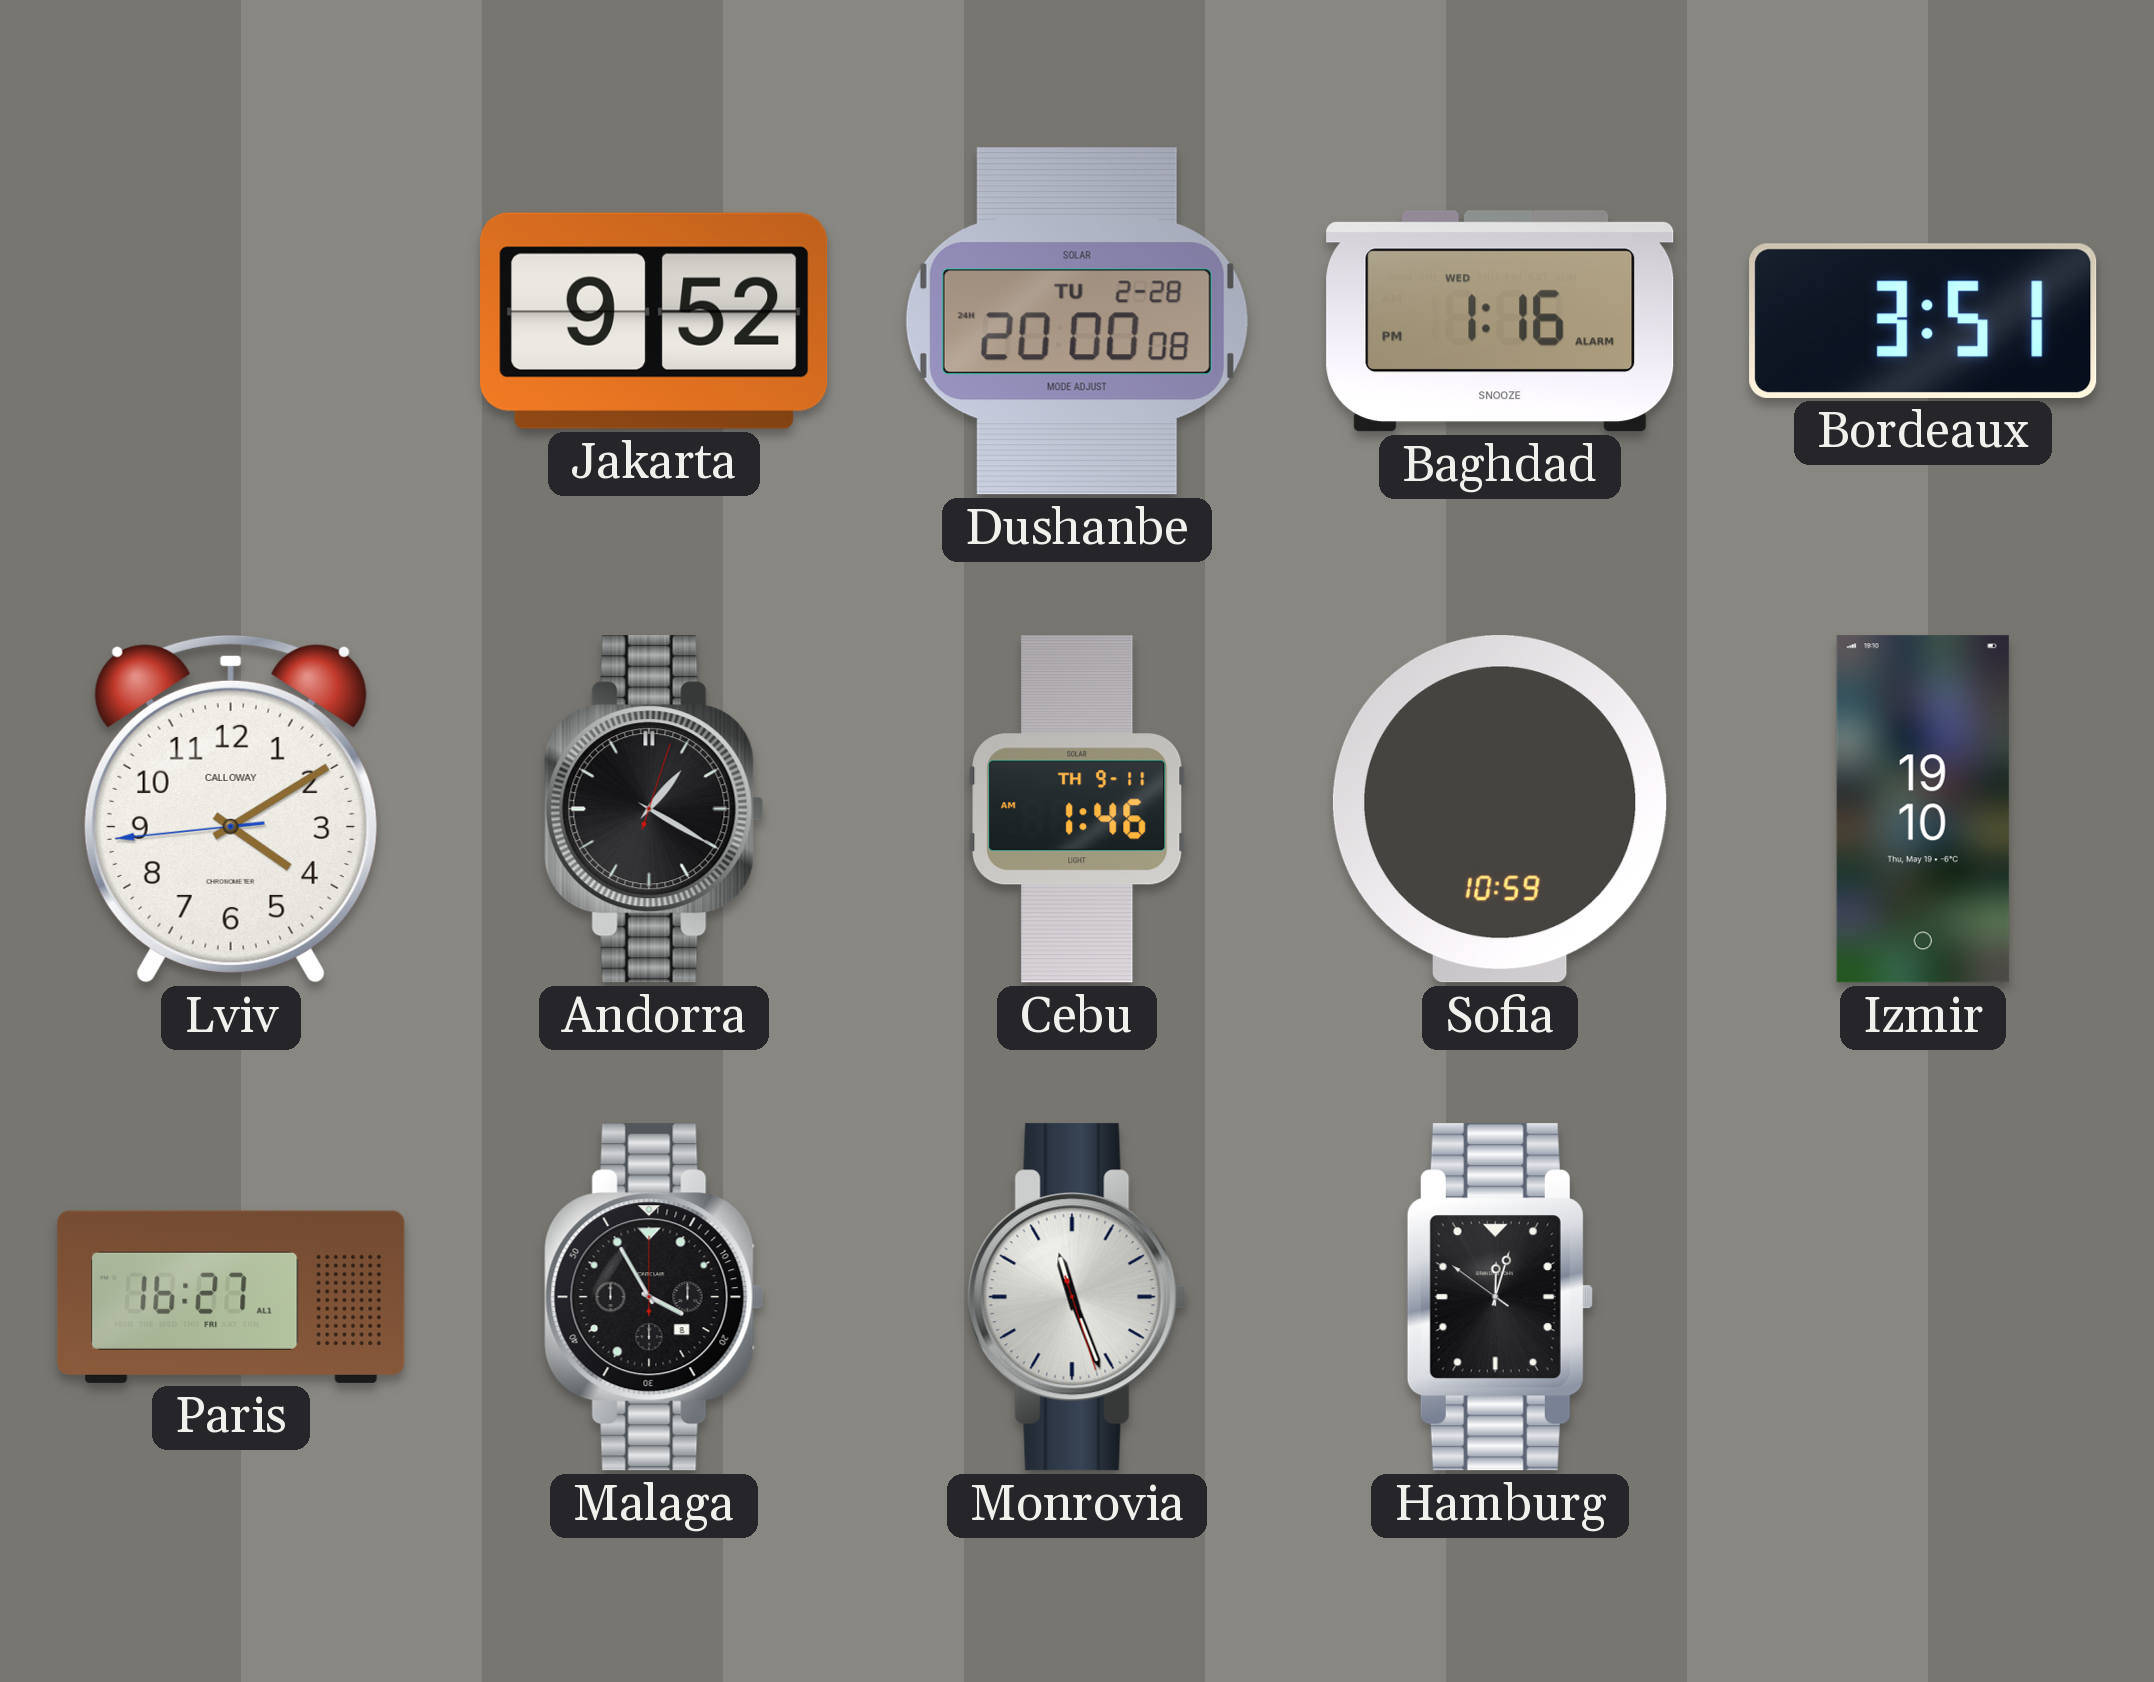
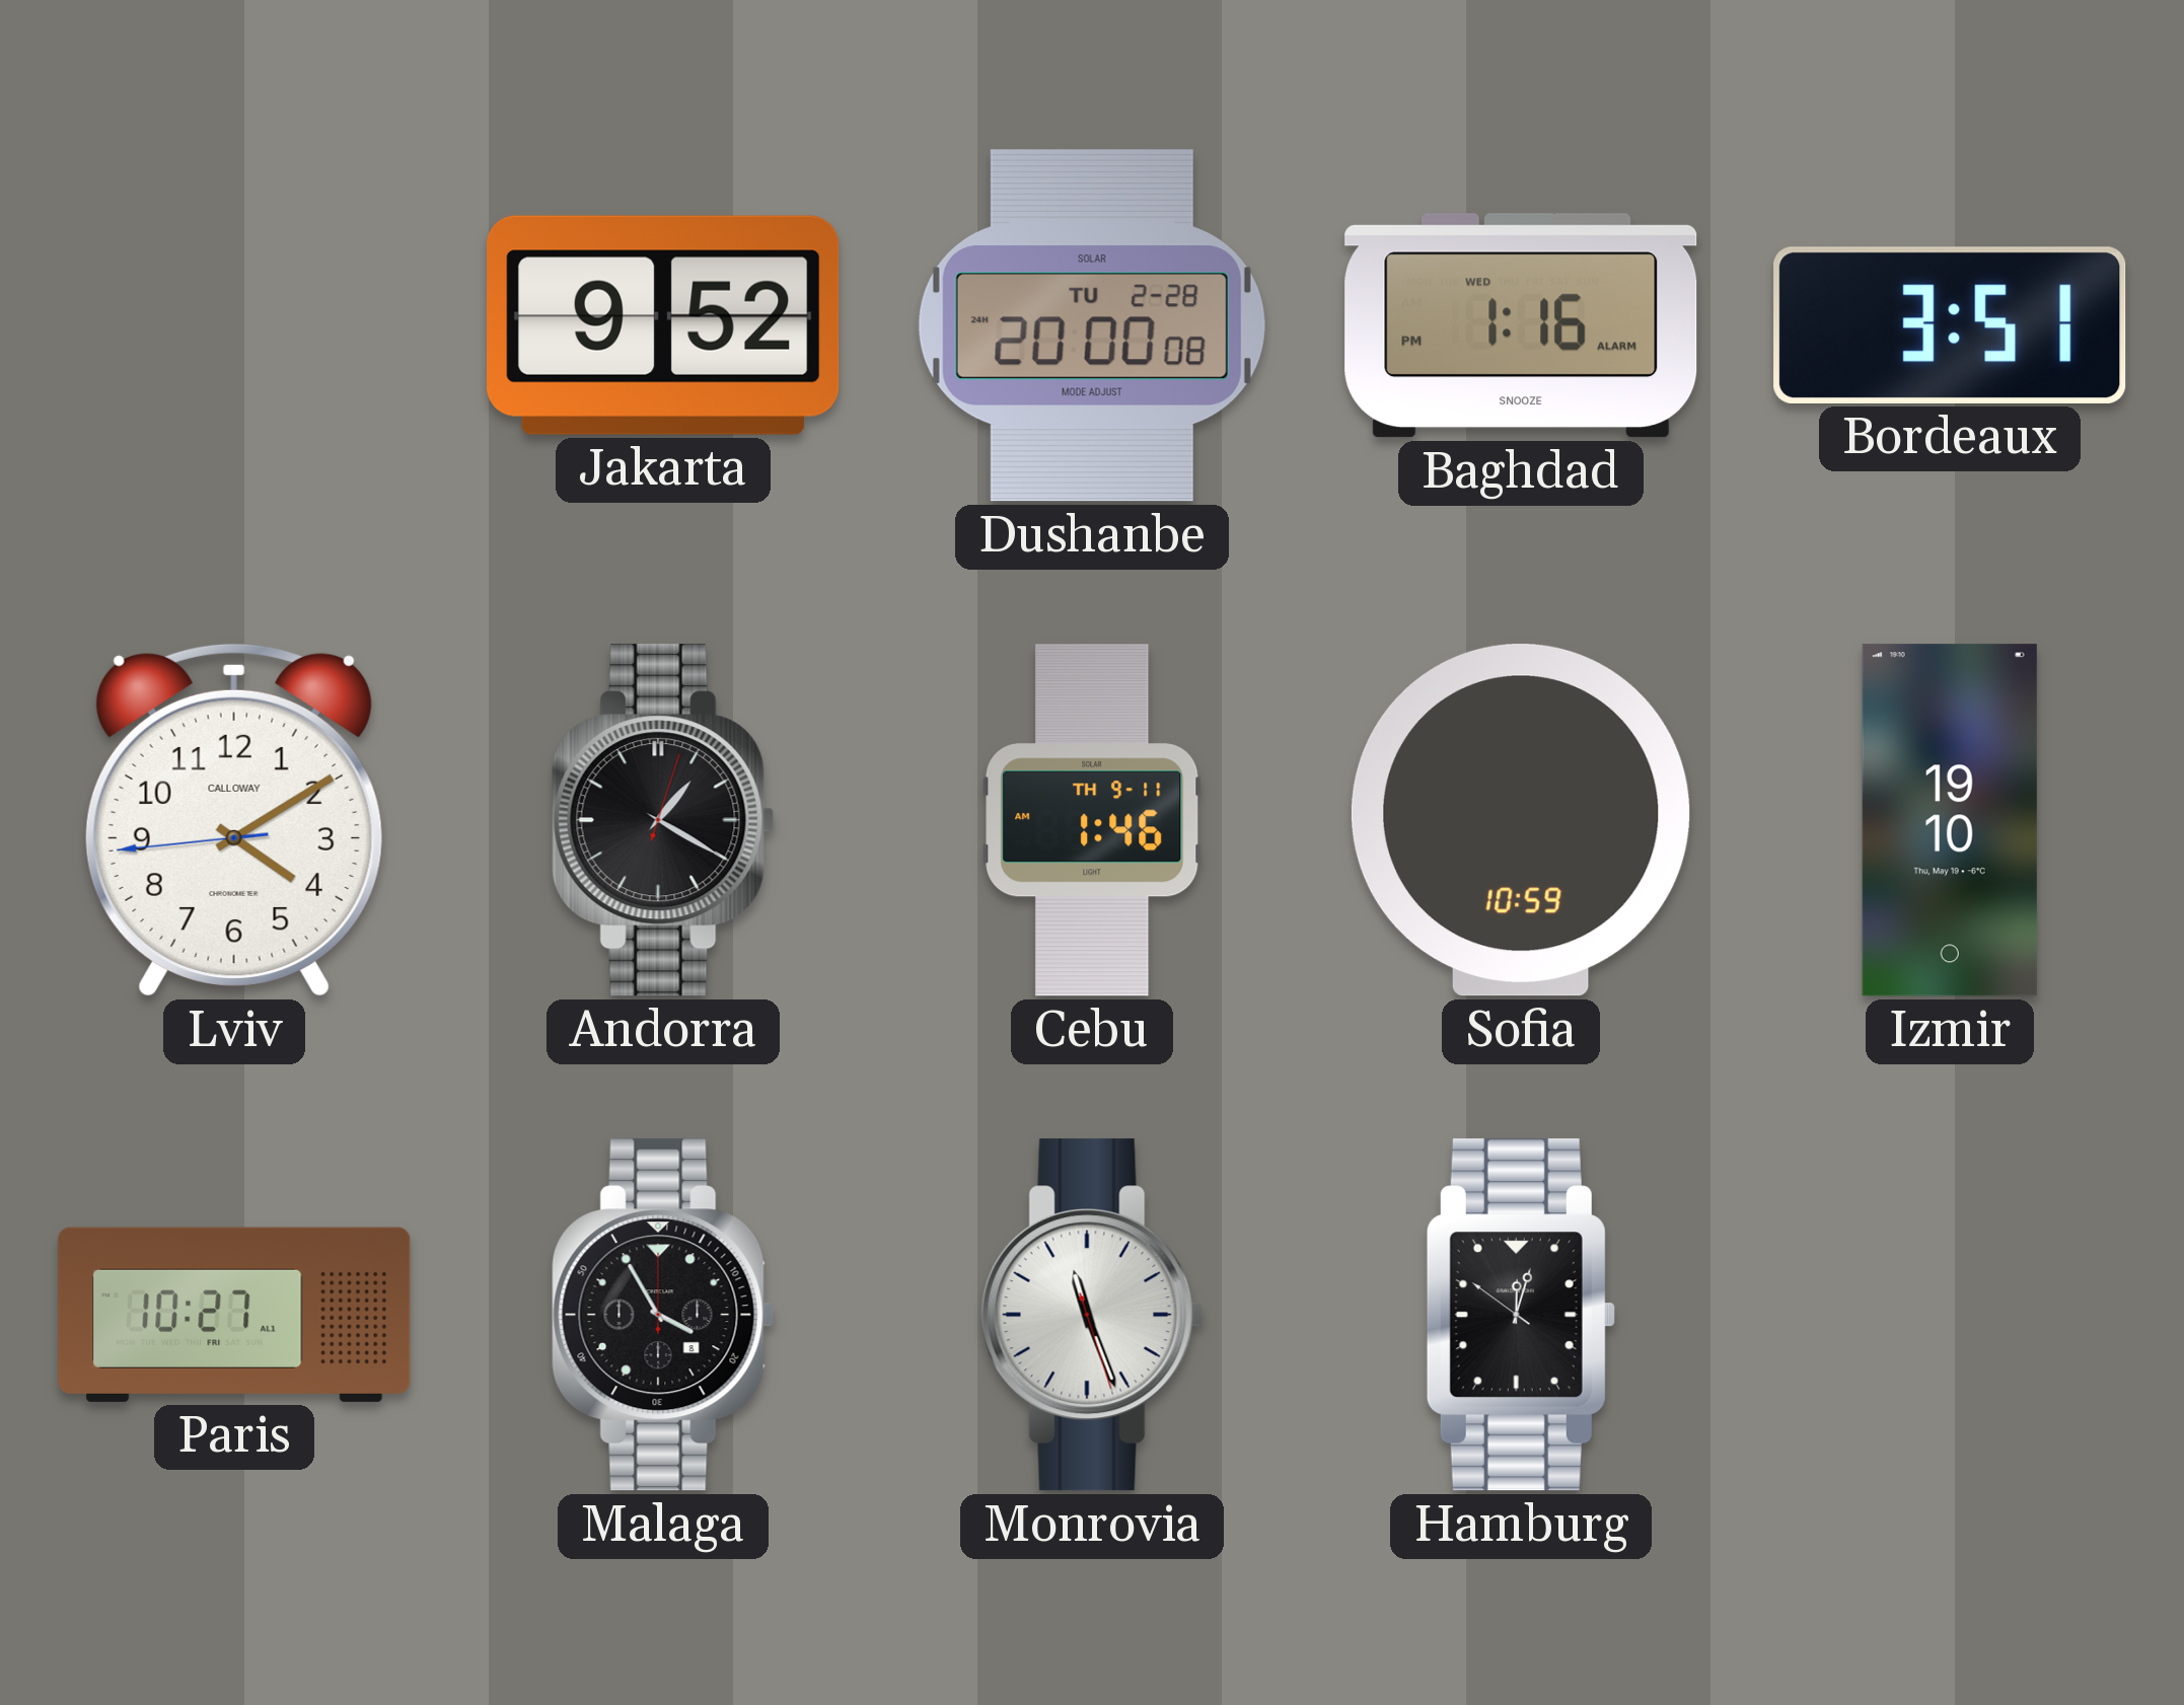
Paris: 16:27 -> 10:27 (234, 1315)
